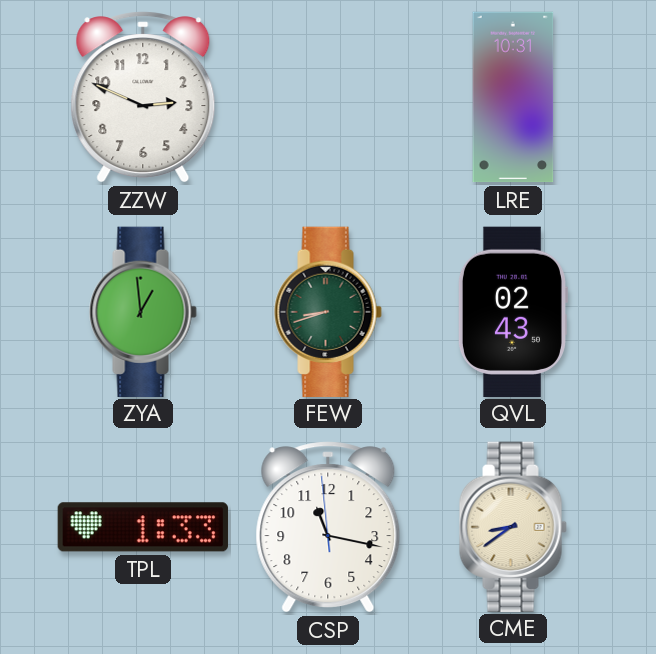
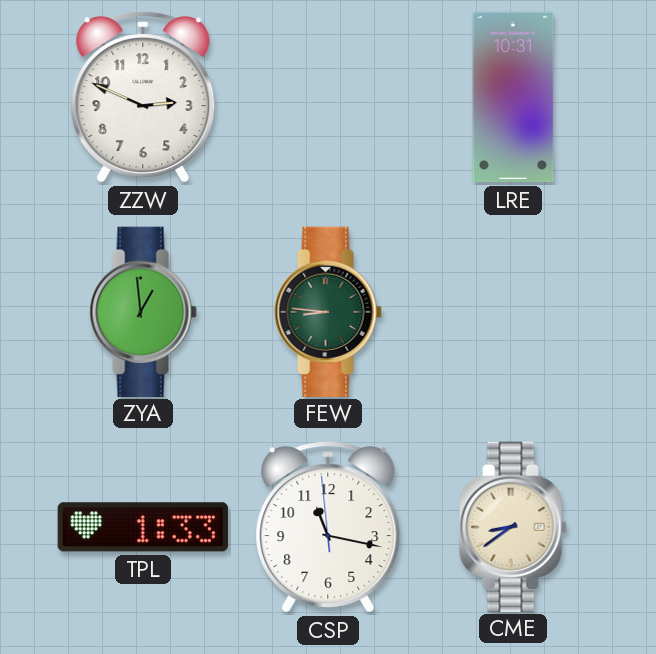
FEW: 8:42 -> 8:46 (328, 311)
QVL: 02:43 -> none (512, 311)
